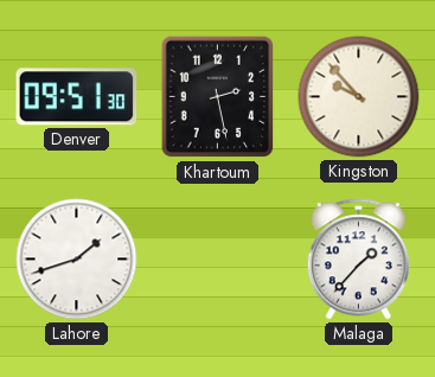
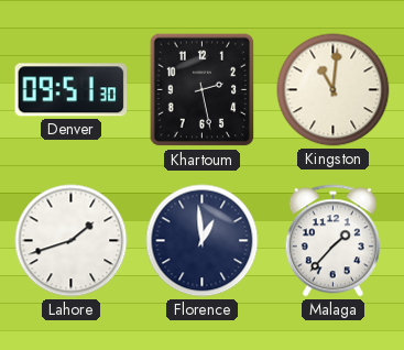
Kingston: 9:53 -> 11:01 (334, 90)
Florence: none -> 12:59 (203, 241)
